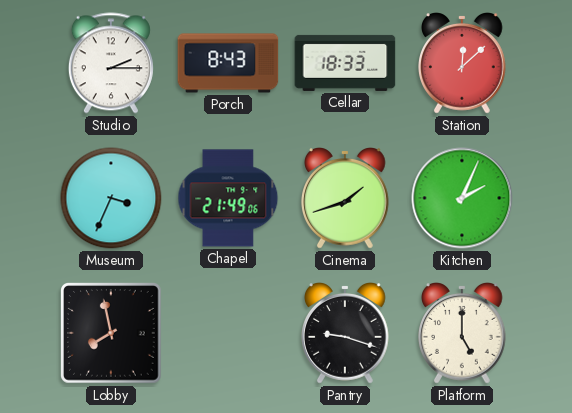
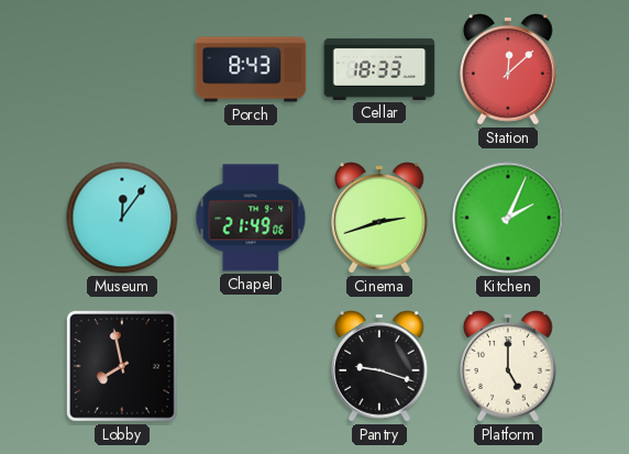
Studio: 2:15 -> none (111, 63)
Museum: 3:34 -> 12:06 (122, 218)
Cinema: 1:42 -> 2:42 (380, 218)
